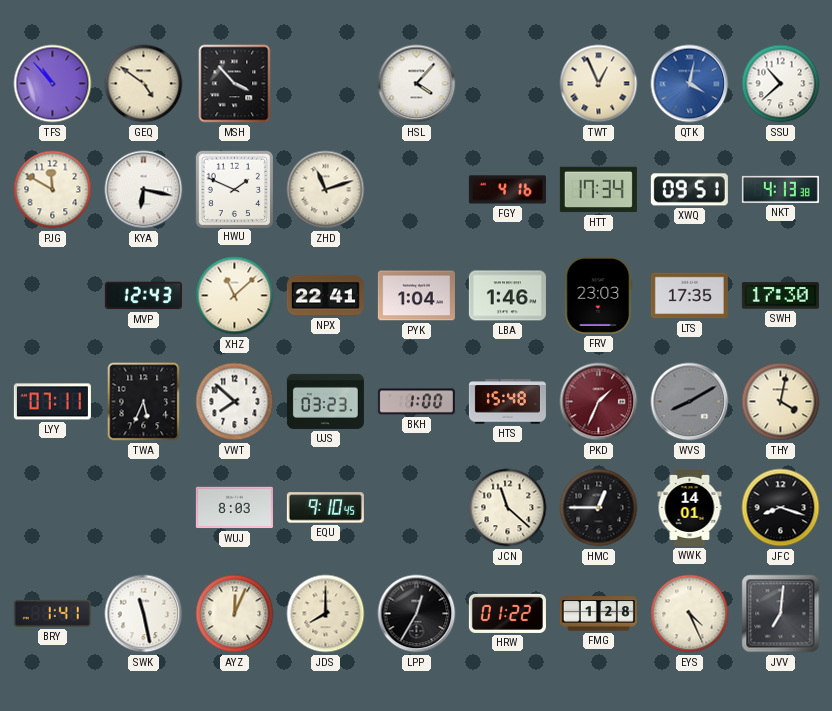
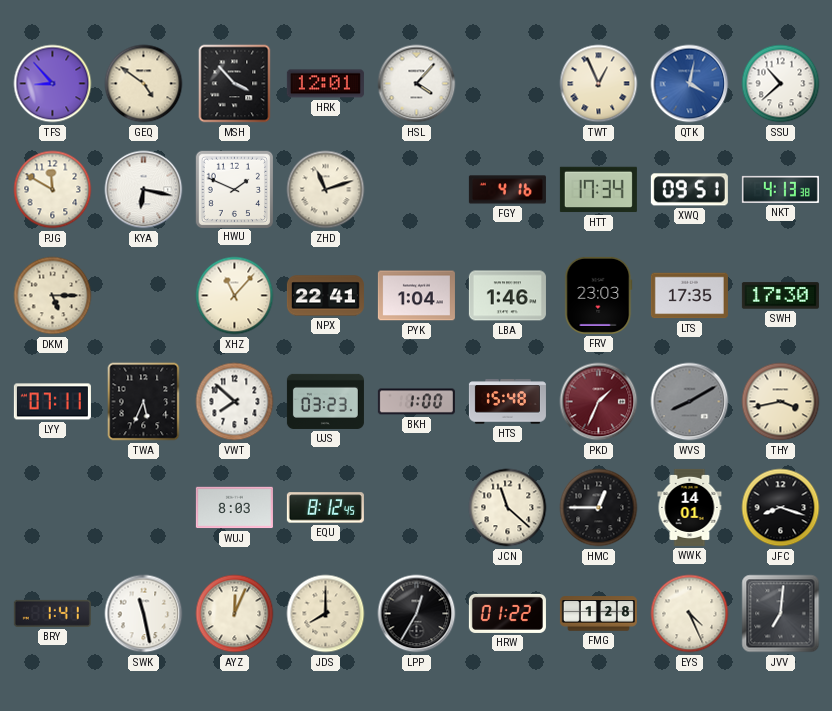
TFS: 10:53 -> 8:53 (53, 84)
HRK: none -> 12:01 (325, 84)
DKM: none -> 5:15 (53, 296)
MVP: 12:43 -> none (143, 296)
XHZ: 11:08 -> 11:07 (235, 296)
THY: 4:02 -> 3:43 (781, 402)
EQU: 9:10 -> 8:12 (325, 508)
